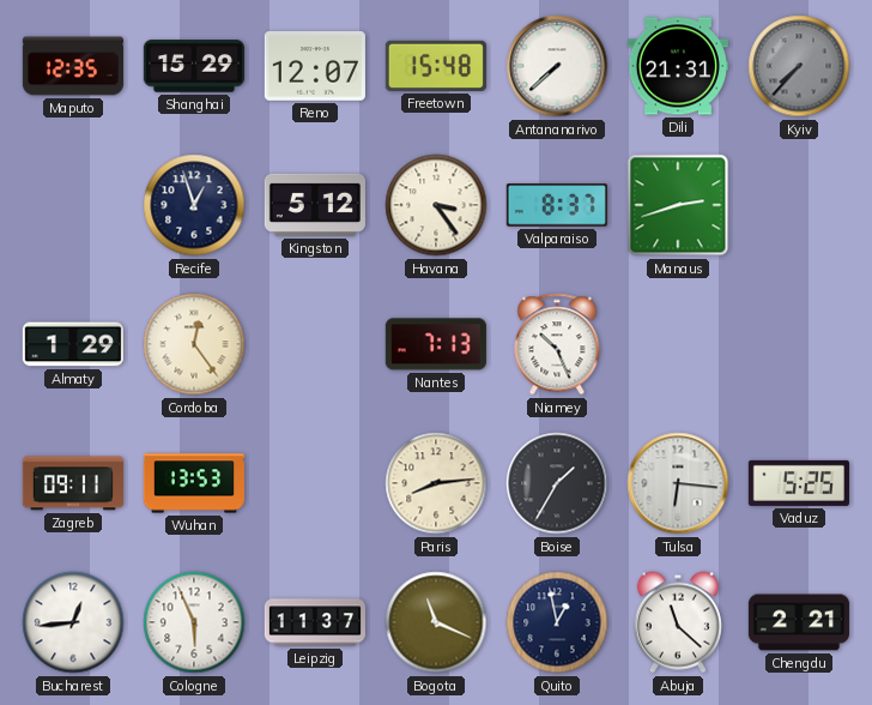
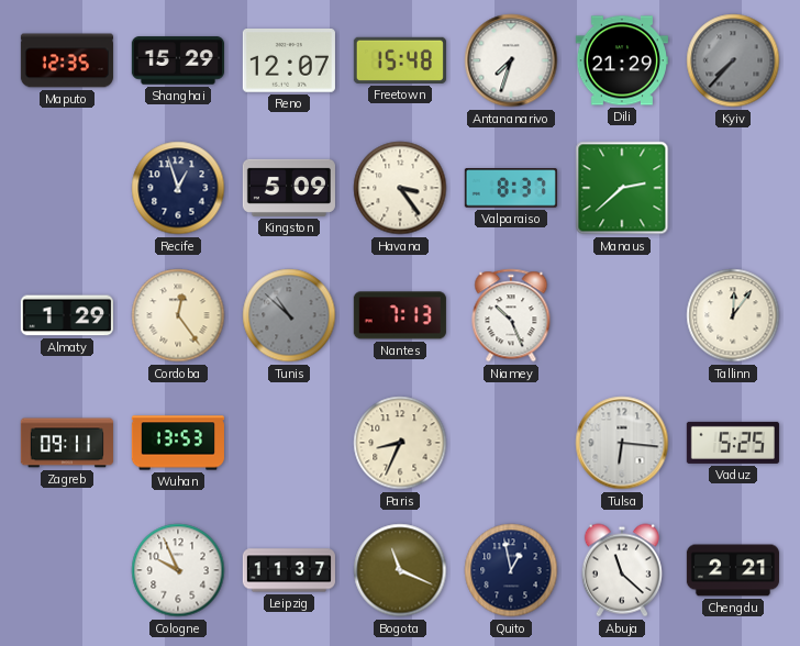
Antananarivo: 7:38 -> 7:33 (511, 60)
Dili: 21:31 -> 21:29 (622, 60)
Kingston: 5:12 -> 5:09 (289, 188)
Manaus: 2:42 -> 2:38 (622, 188)
Tunis: none -> 10:52 (289, 315)
Tallinn: none -> 12:06 (733, 315)
Paris: 8:14 -> 8:34 (400, 443)
Boise: 1:35 -> none (557, 483)
Bucharest: 12:44 -> none (73, 622)
Cologne: 5:56 -> 9:56 (178, 570)
